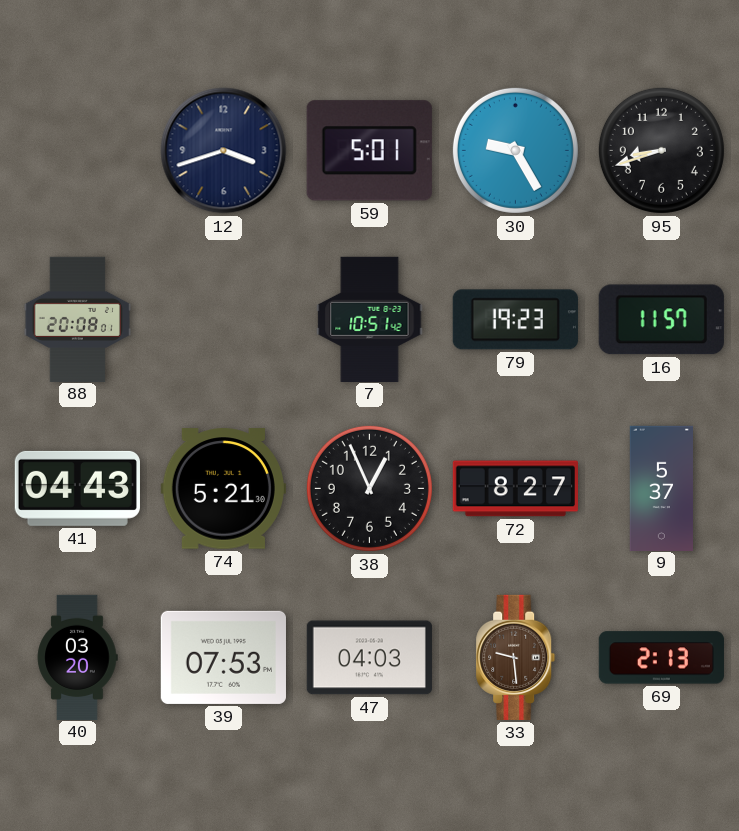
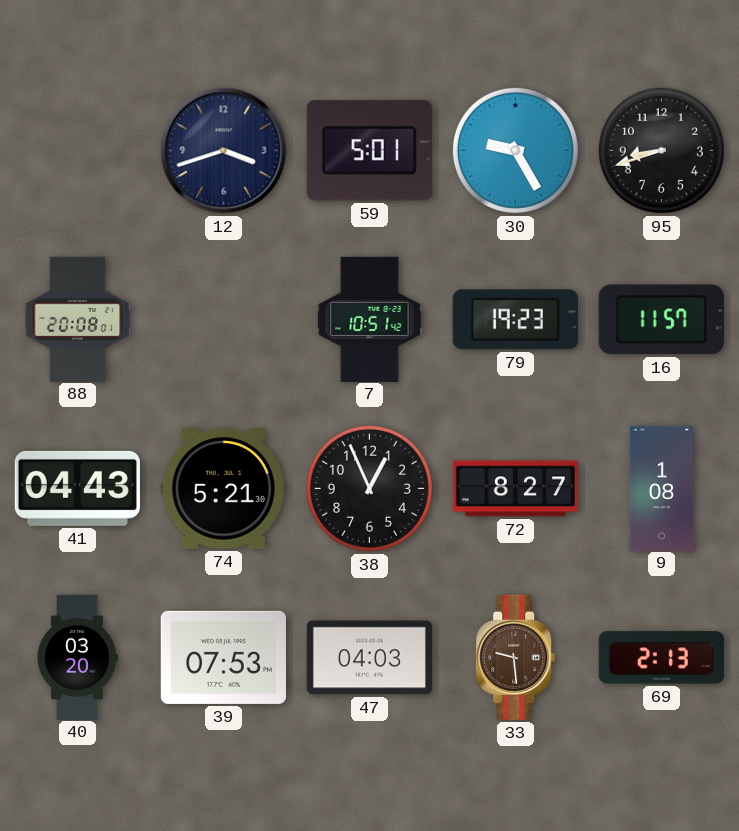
9: 5:37 -> 1:08 (662, 488)
